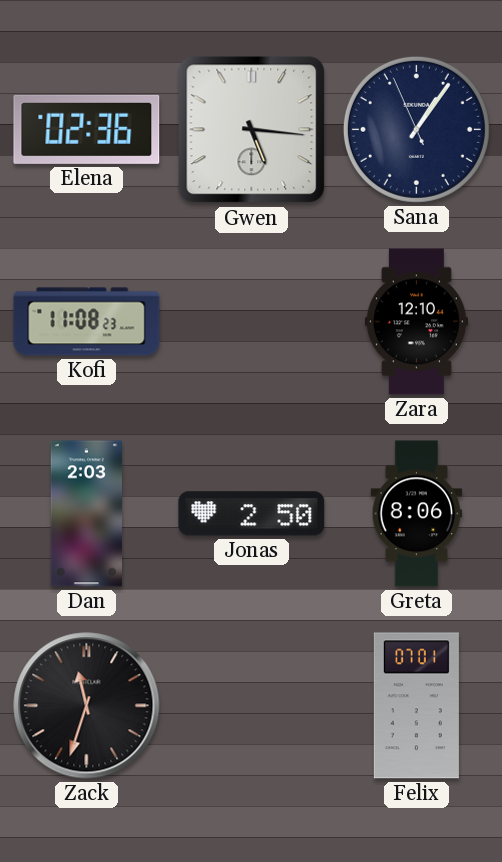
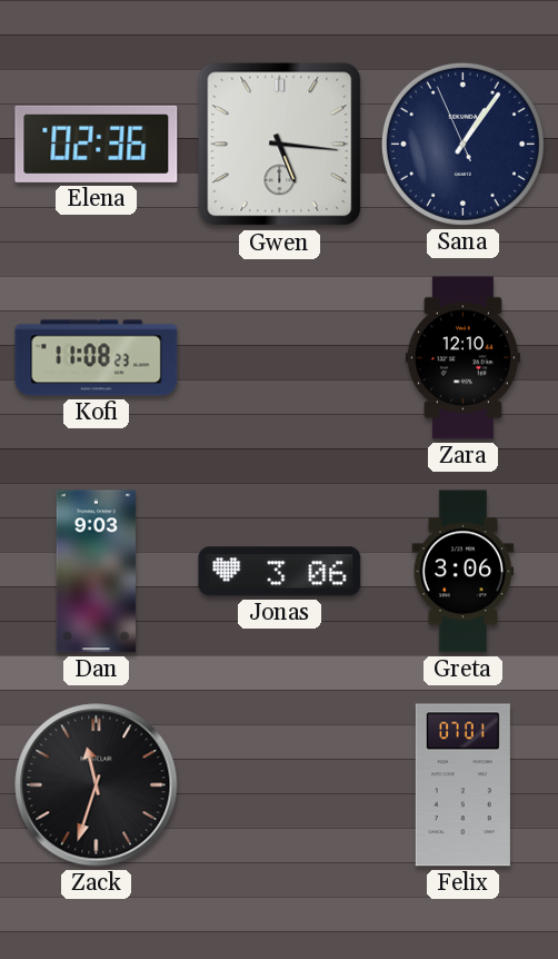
Dan: 2:03 -> 9:03 (97, 572)
Jonas: 2:50 -> 3:06 (280, 572)
Greta: 8:06 -> 3:06 (464, 572)
